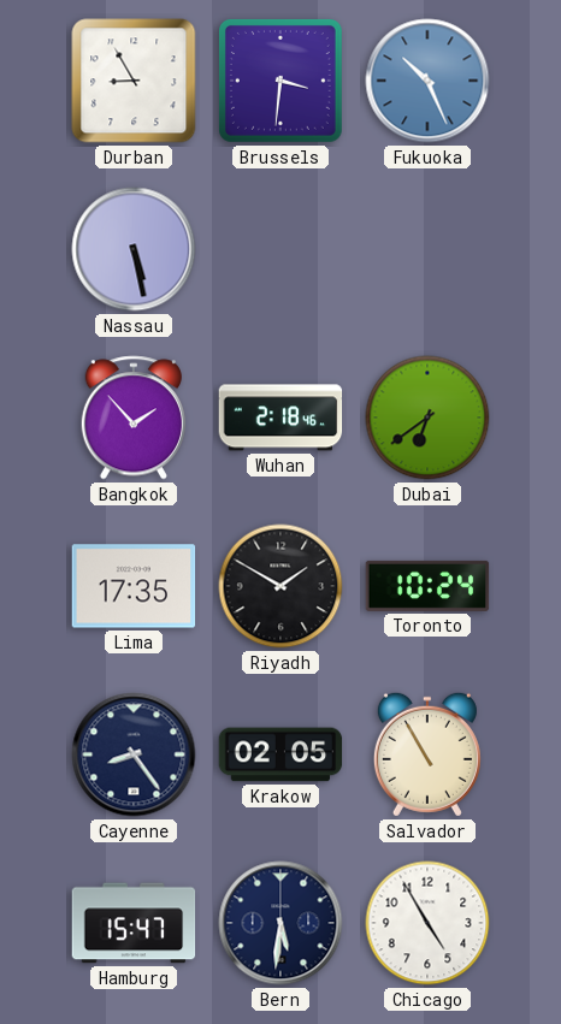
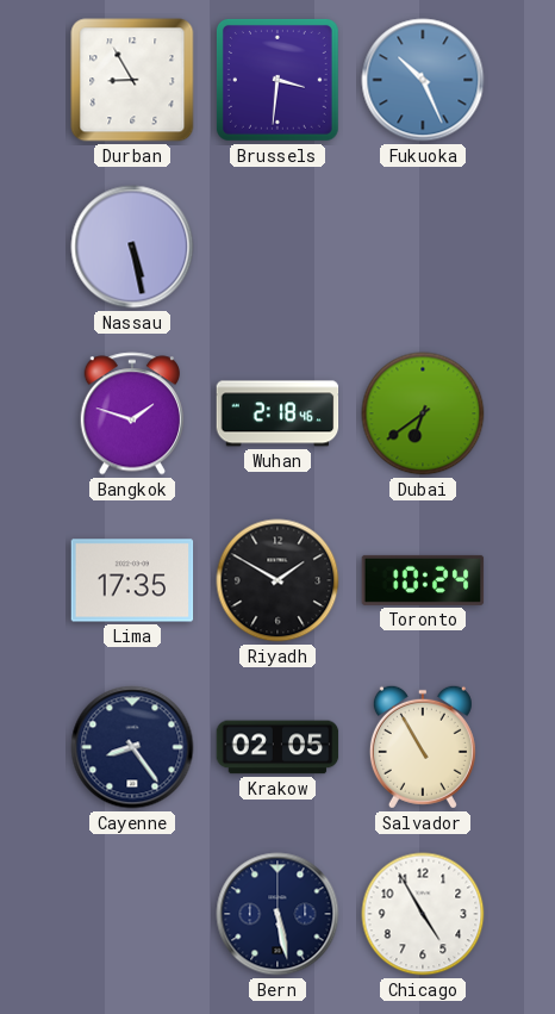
Bangkok: 1:53 -> 1:48 (131, 413)
Hamburg: 15:47 -> none (134, 923)
Bern: 5:31 -> 5:28 (277, 914)
